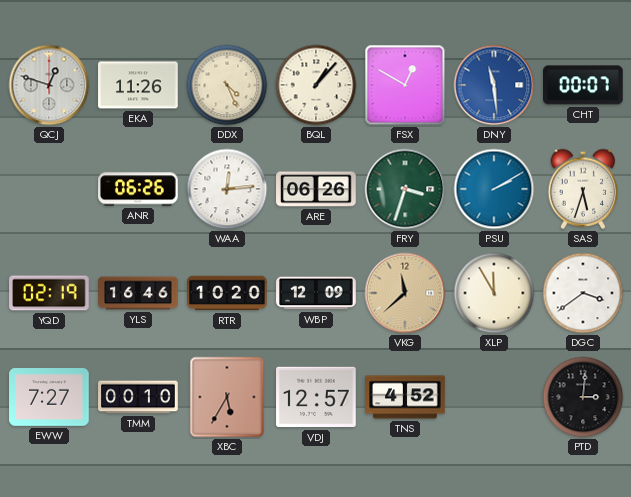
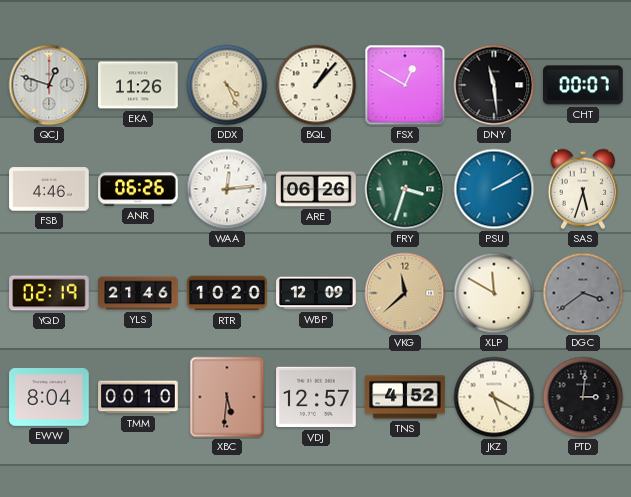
DNY dial: blue -> black (494, 85)
FSB: none -> 4:46 (49, 189)
YLS: 16:46 -> 21:46 (138, 293)
XLP: 11:55 -> 11:50 (494, 293)
DGC dial: white -> grey (583, 293)
EWW: 7:27 -> 8:04 (49, 398)
XBC: 5:35 -> 5:31 (227, 397)
JKZ: none -> 5:20 (494, 397)
